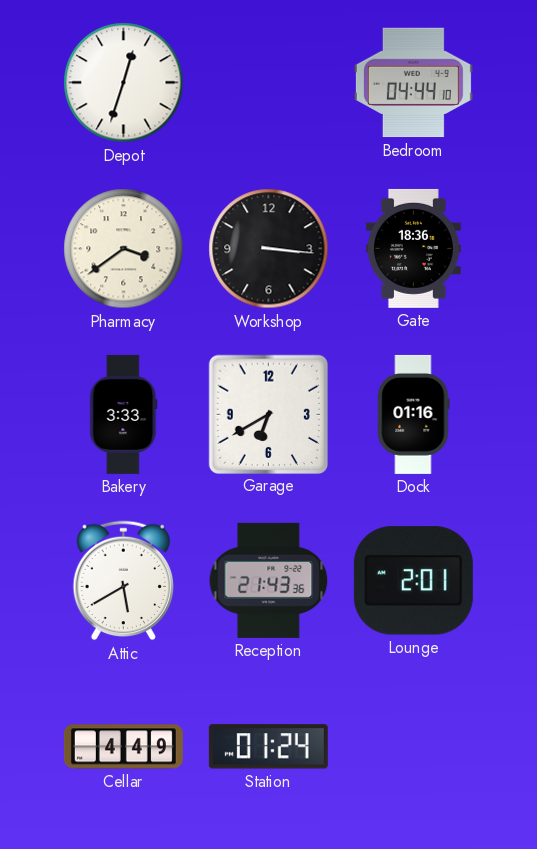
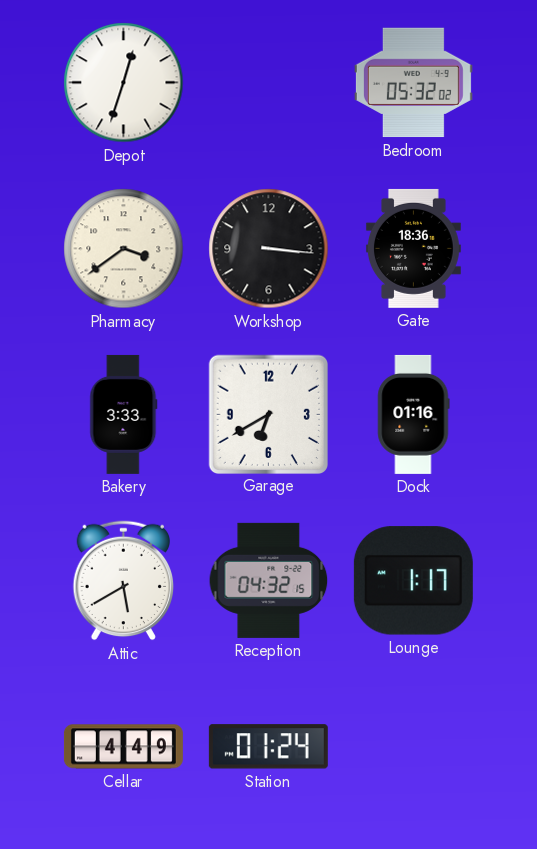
Bedroom: 04:44 -> 05:32 (413, 83)
Reception: 21:43 -> 04:32 (269, 580)
Lounge: 2:01 -> 1:17 (413, 581)
